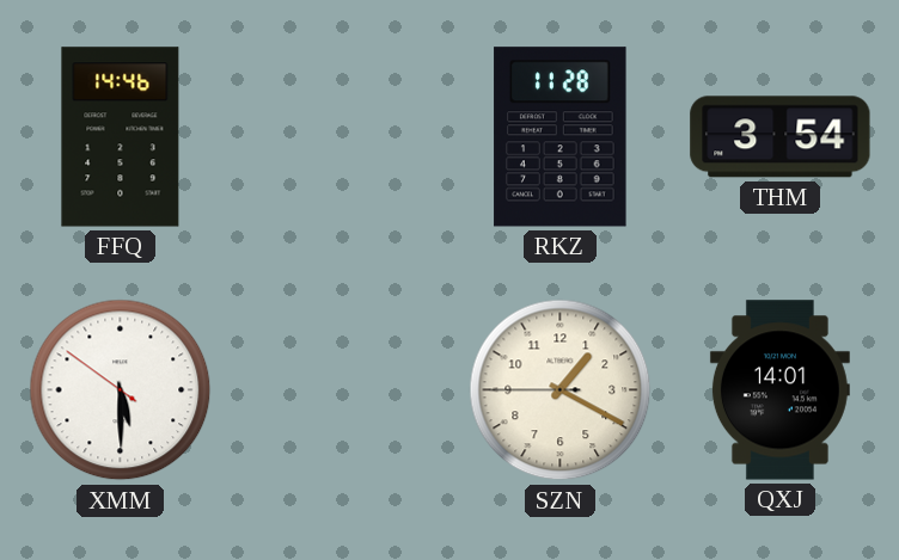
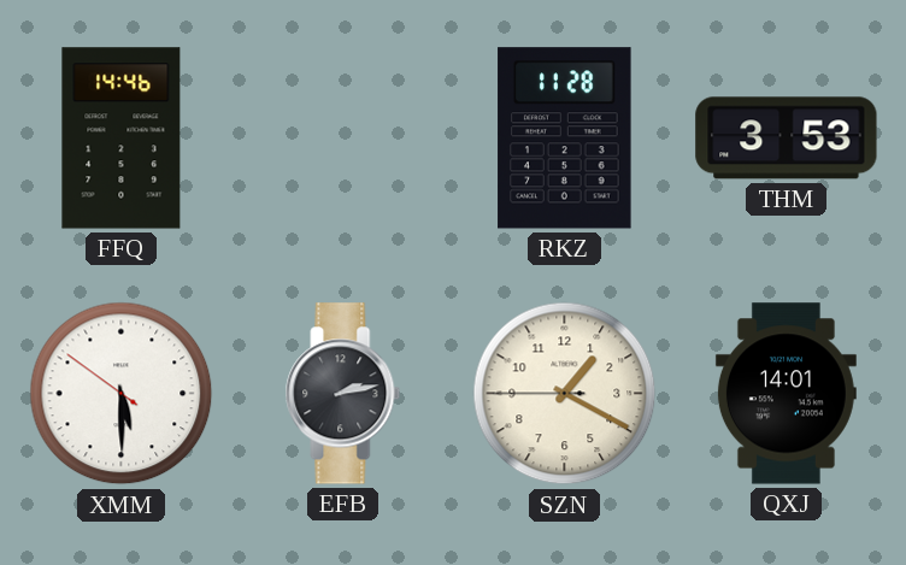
THM: 3:54 -> 3:53 (787, 139)
EFB: none -> 2:13 (343, 394)
